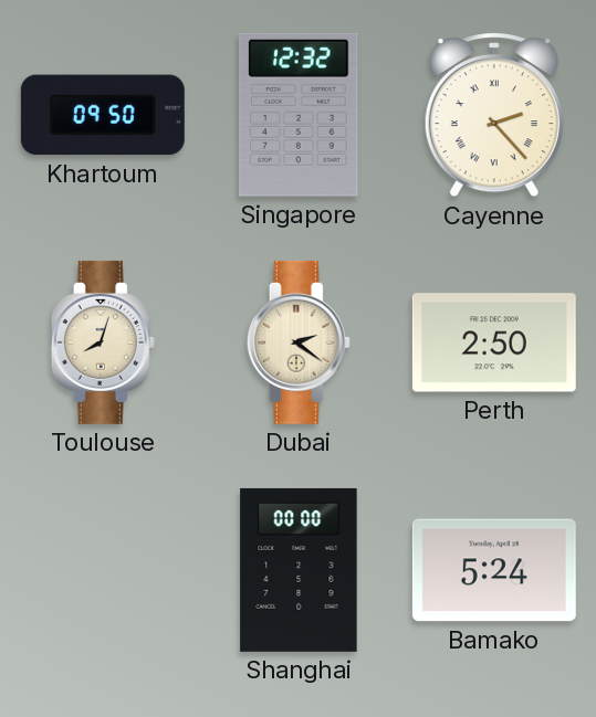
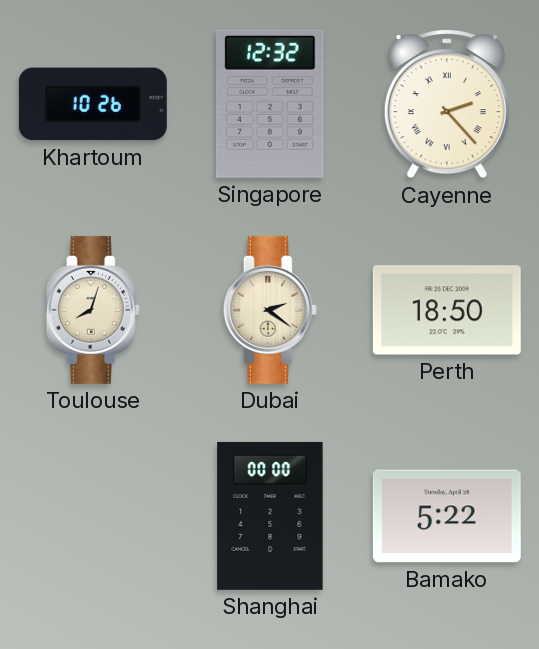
Khartoum: 09:50 -> 10:26 (93, 104)
Perth: 2:50 -> 18:50 (447, 310)
Bamako: 5:24 -> 5:22 (447, 516)
